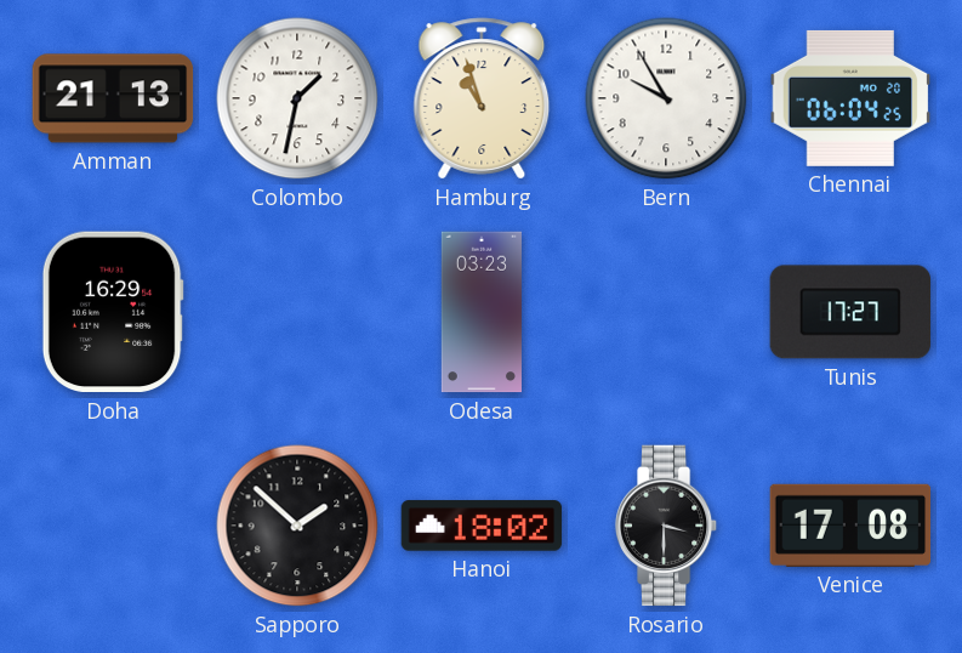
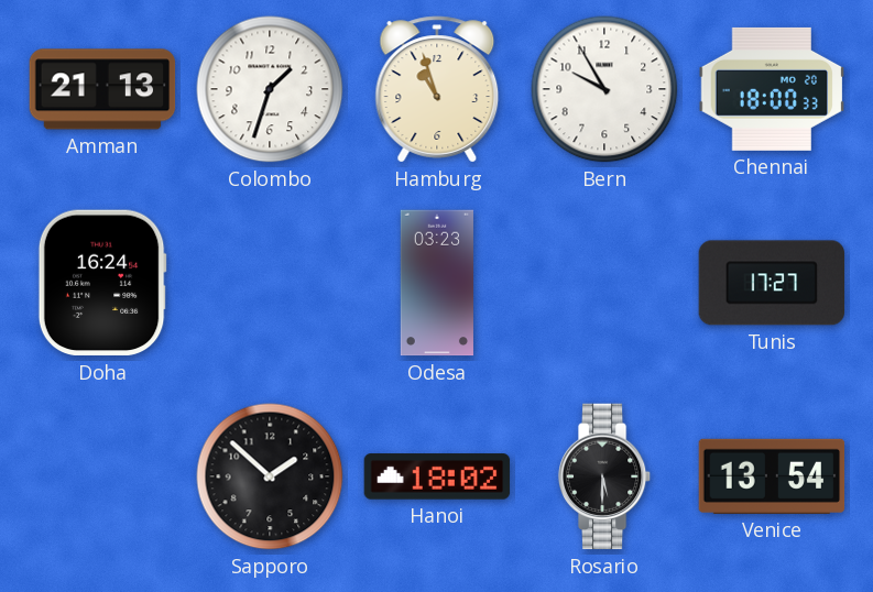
Colombo: 1:32 -> 1:33 (270, 89)
Chennai: 06:04 -> 18:00 (772, 89)
Doha: 16:29 -> 16:24 (102, 283)
Rosario: 3:30 -> 5:30 (604, 476)
Venice: 17:08 -> 13:54 (772, 476)
